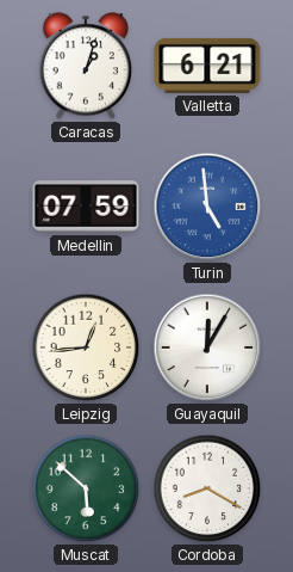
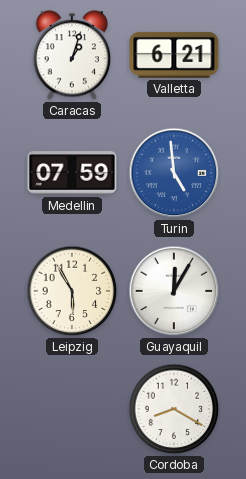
Leipzig: 12:44 -> 5:55 (72, 291)
Muscat: 5:52 -> none (86, 488)
